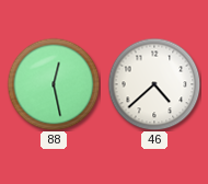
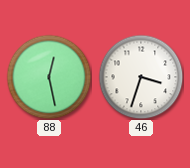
46: 4:38 -> 3:33 (141, 77)
